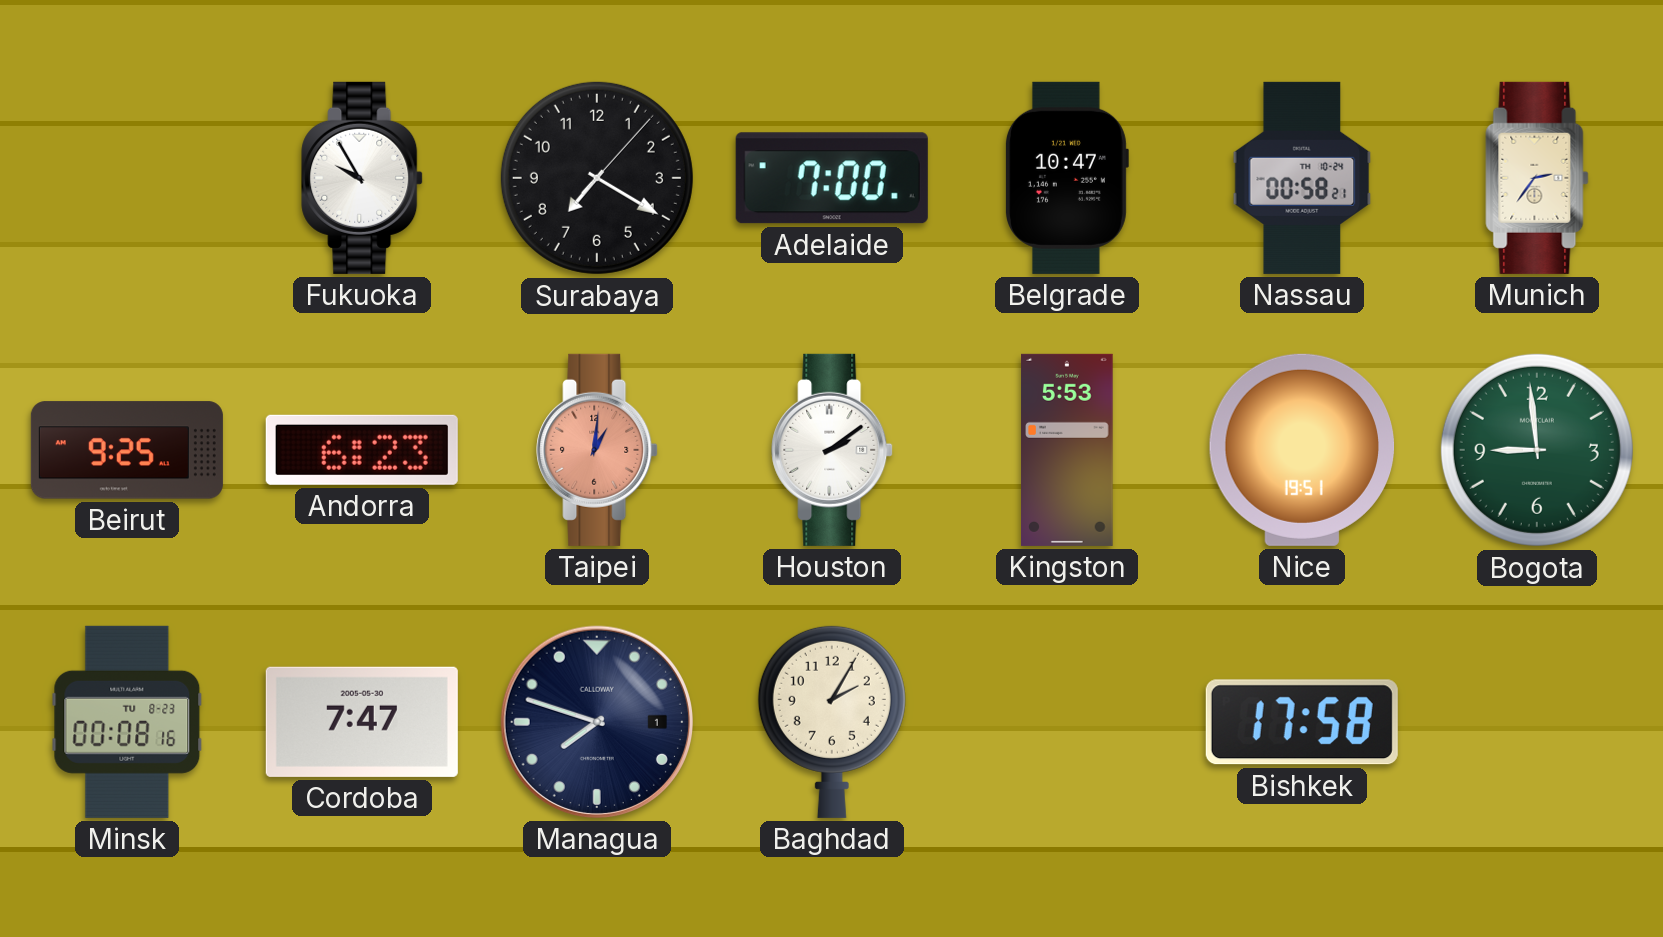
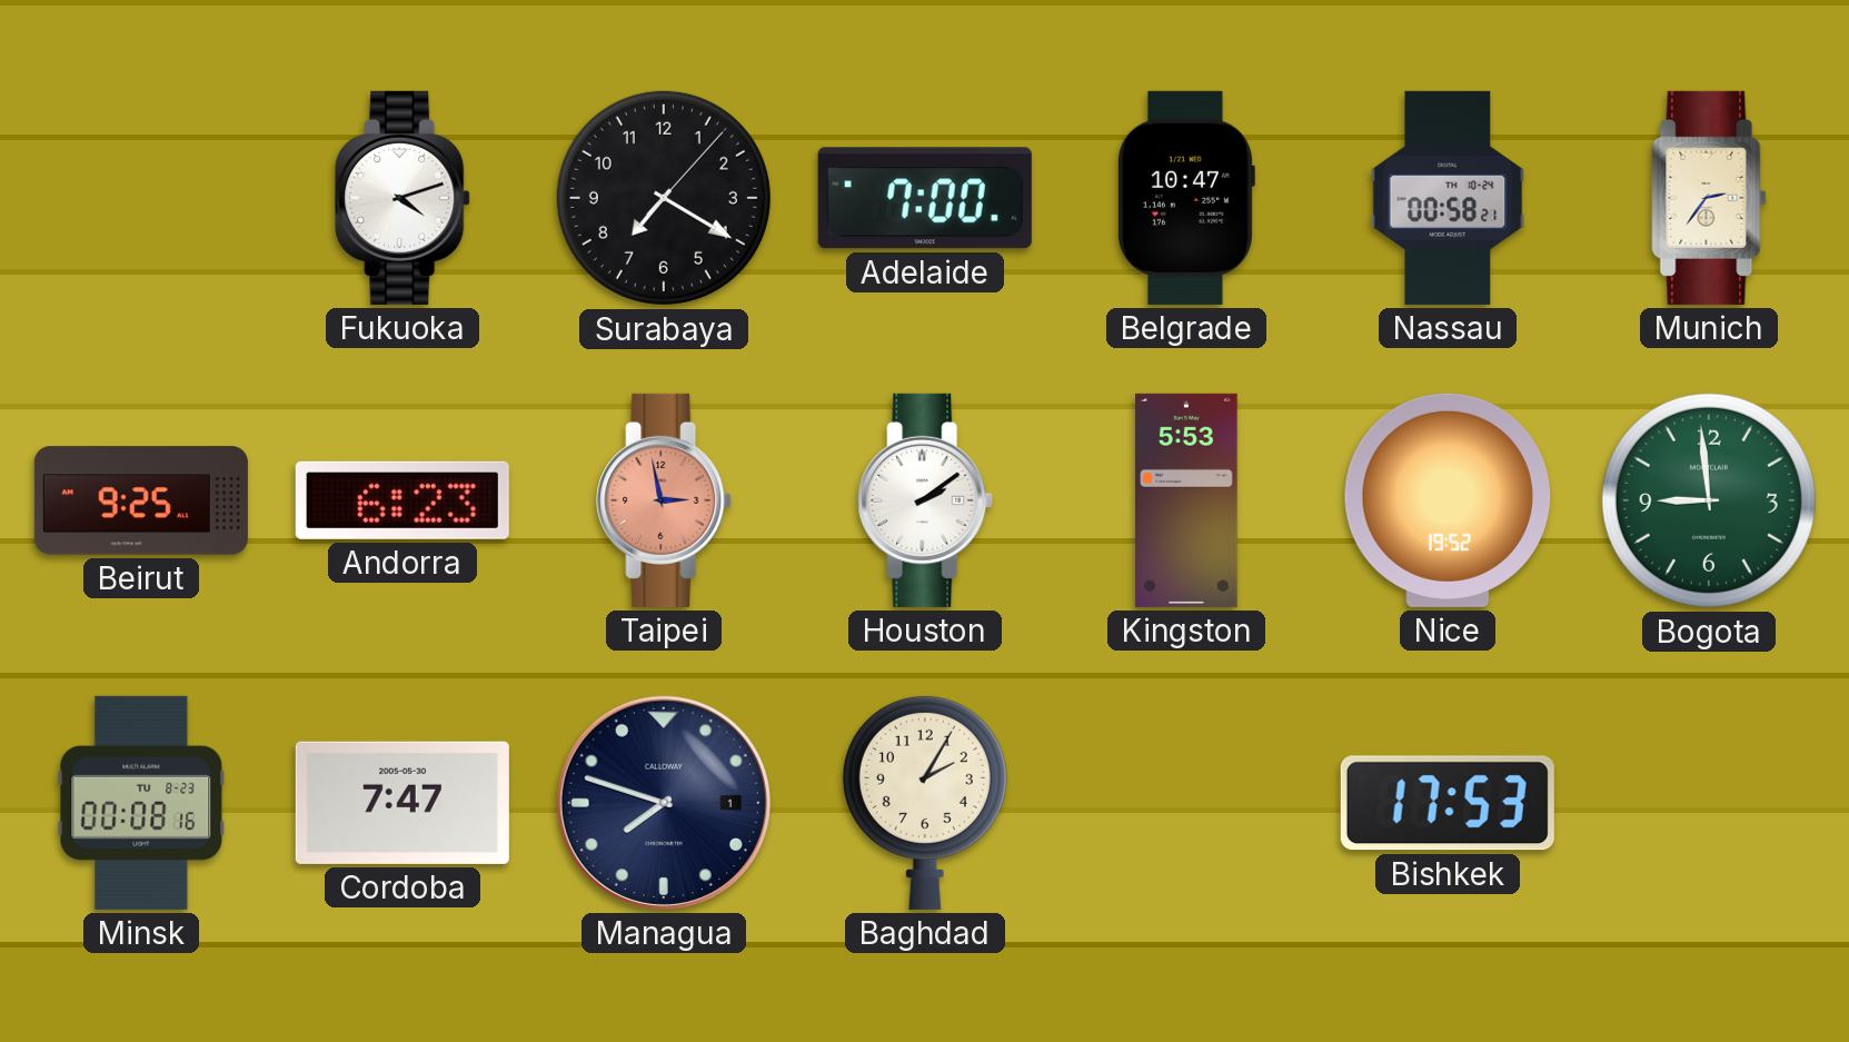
Fukuoka: 9:55 -> 4:12 (402, 198)
Taipei: 1:01 -> 2:58 (664, 500)
Nice: 19:51 -> 19:52 (1448, 500)
Bishkek: 17:58 -> 17:53 (1448, 803)
